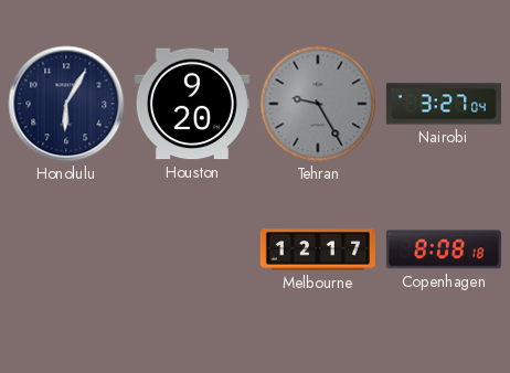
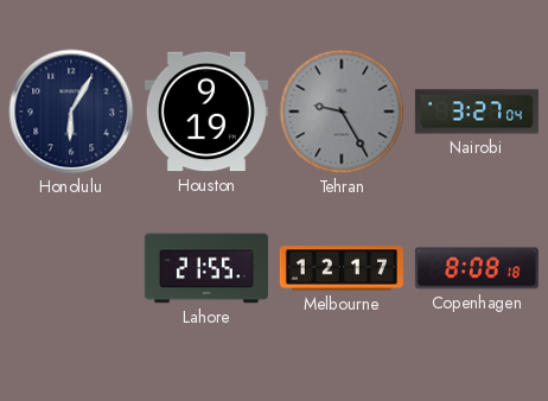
Houston: 9:20 -> 9:19 (206, 112)
Lahore: none -> 21:55 (206, 268)
